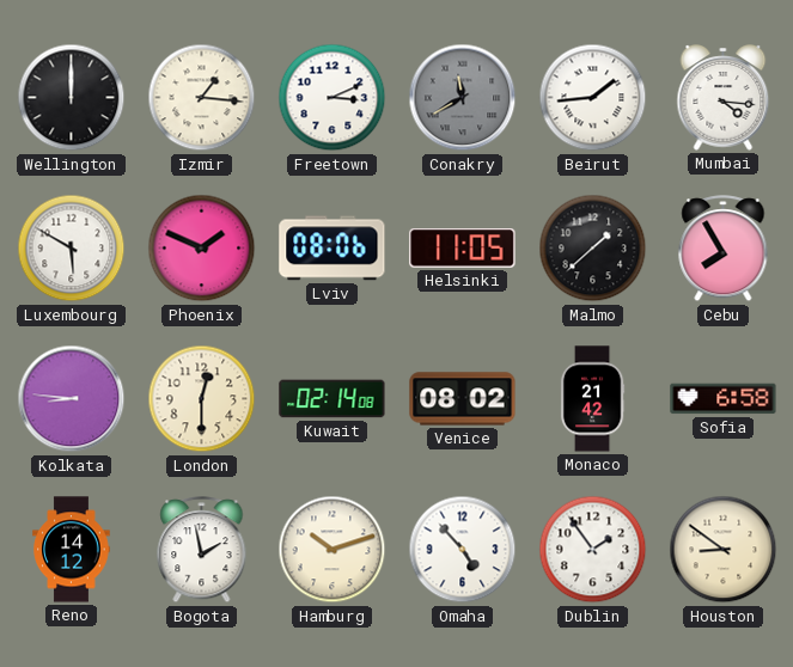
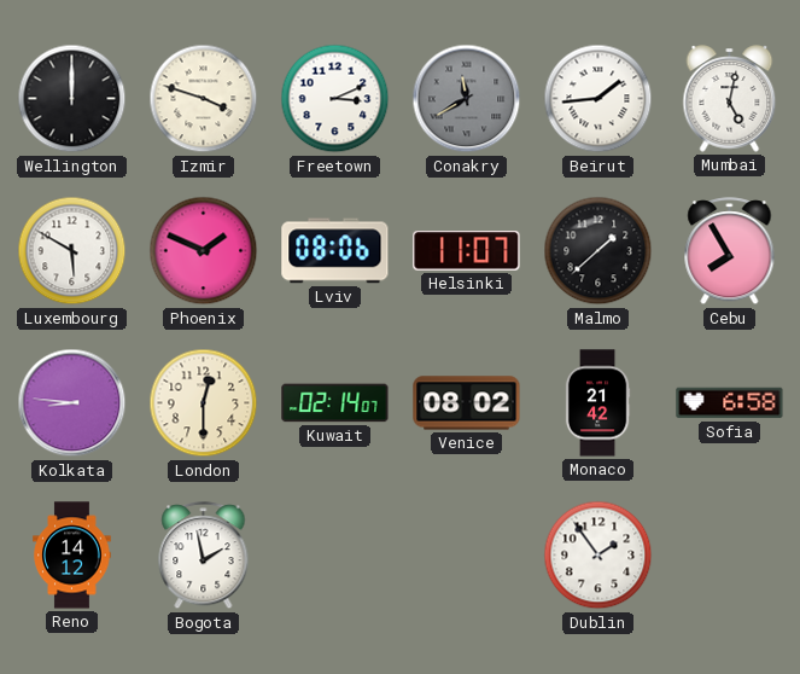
Izmir: 1:16 -> 3:48 (204, 99)
Mumbai: 4:16 -> 5:02 (730, 99)
Helsinki: 11:05 -> 11:07 (467, 251)
Kuwait: 02:14:08 -> 02:14:07 (335, 403)
Hamburg: 10:12 -> none (333, 550)
Omaha: 4:53 -> none (463, 550)
Houston: 8:51 -> none (724, 550)
